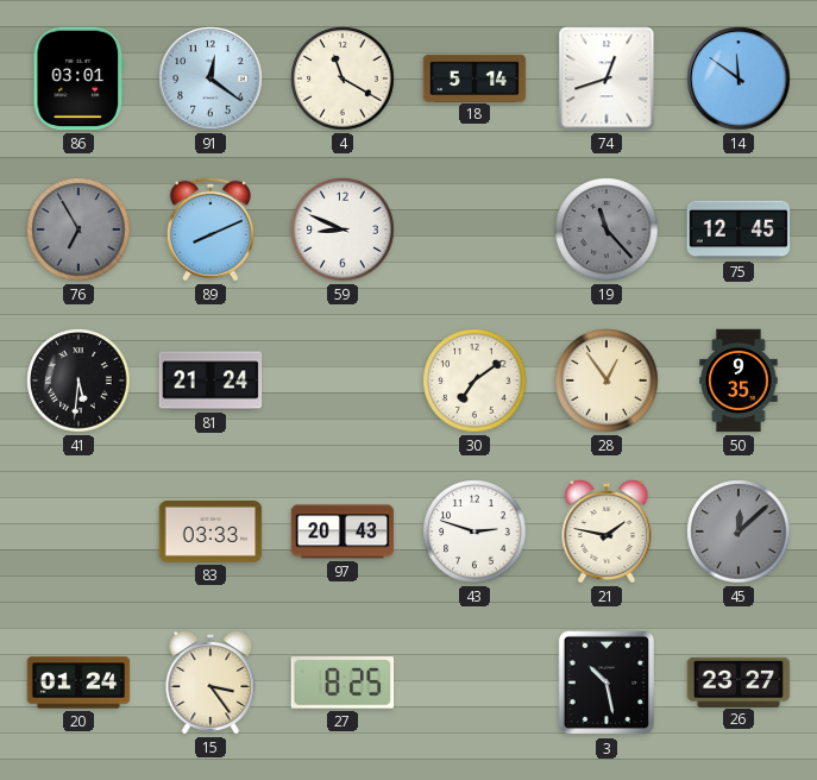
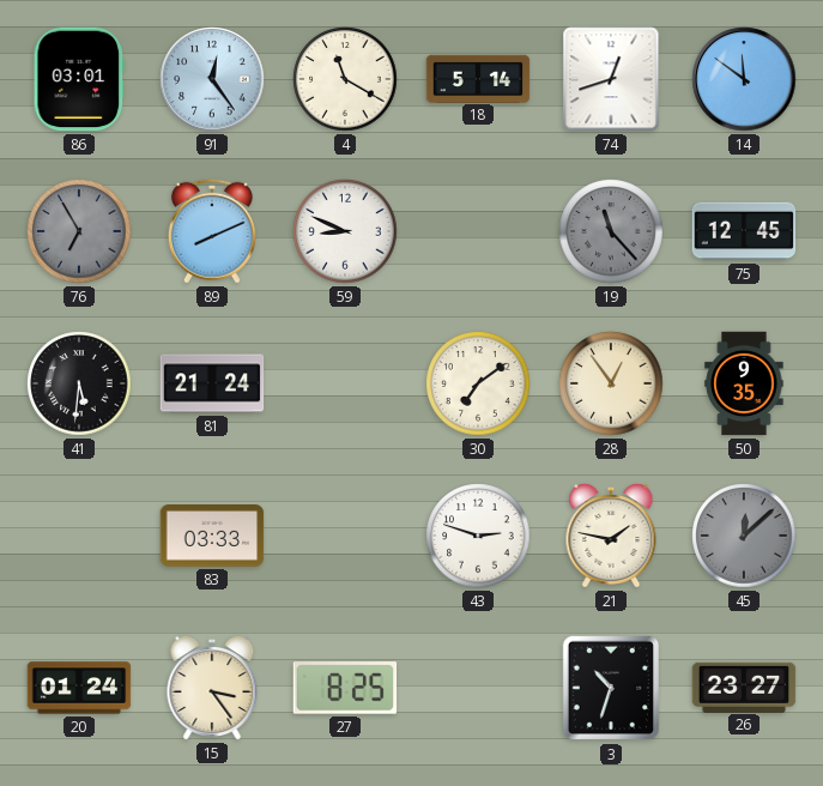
91: 12:21 -> 12:24 (212, 79)
97: 20:43 -> none (342, 531)
3: 10:28 -> 10:33 (610, 688)
